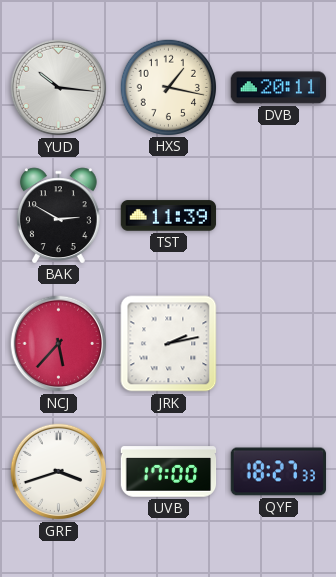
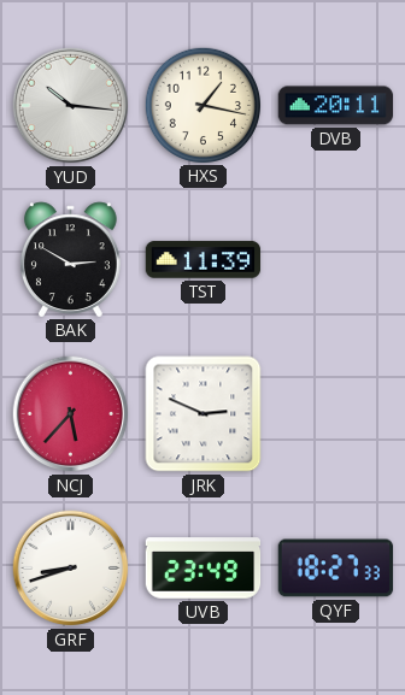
JRK: 2:13 -> 2:49 (204, 414)
GRF: 3:42 -> 8:42 (71, 569)
UVB: 17:00 -> 23:49 (204, 569)
